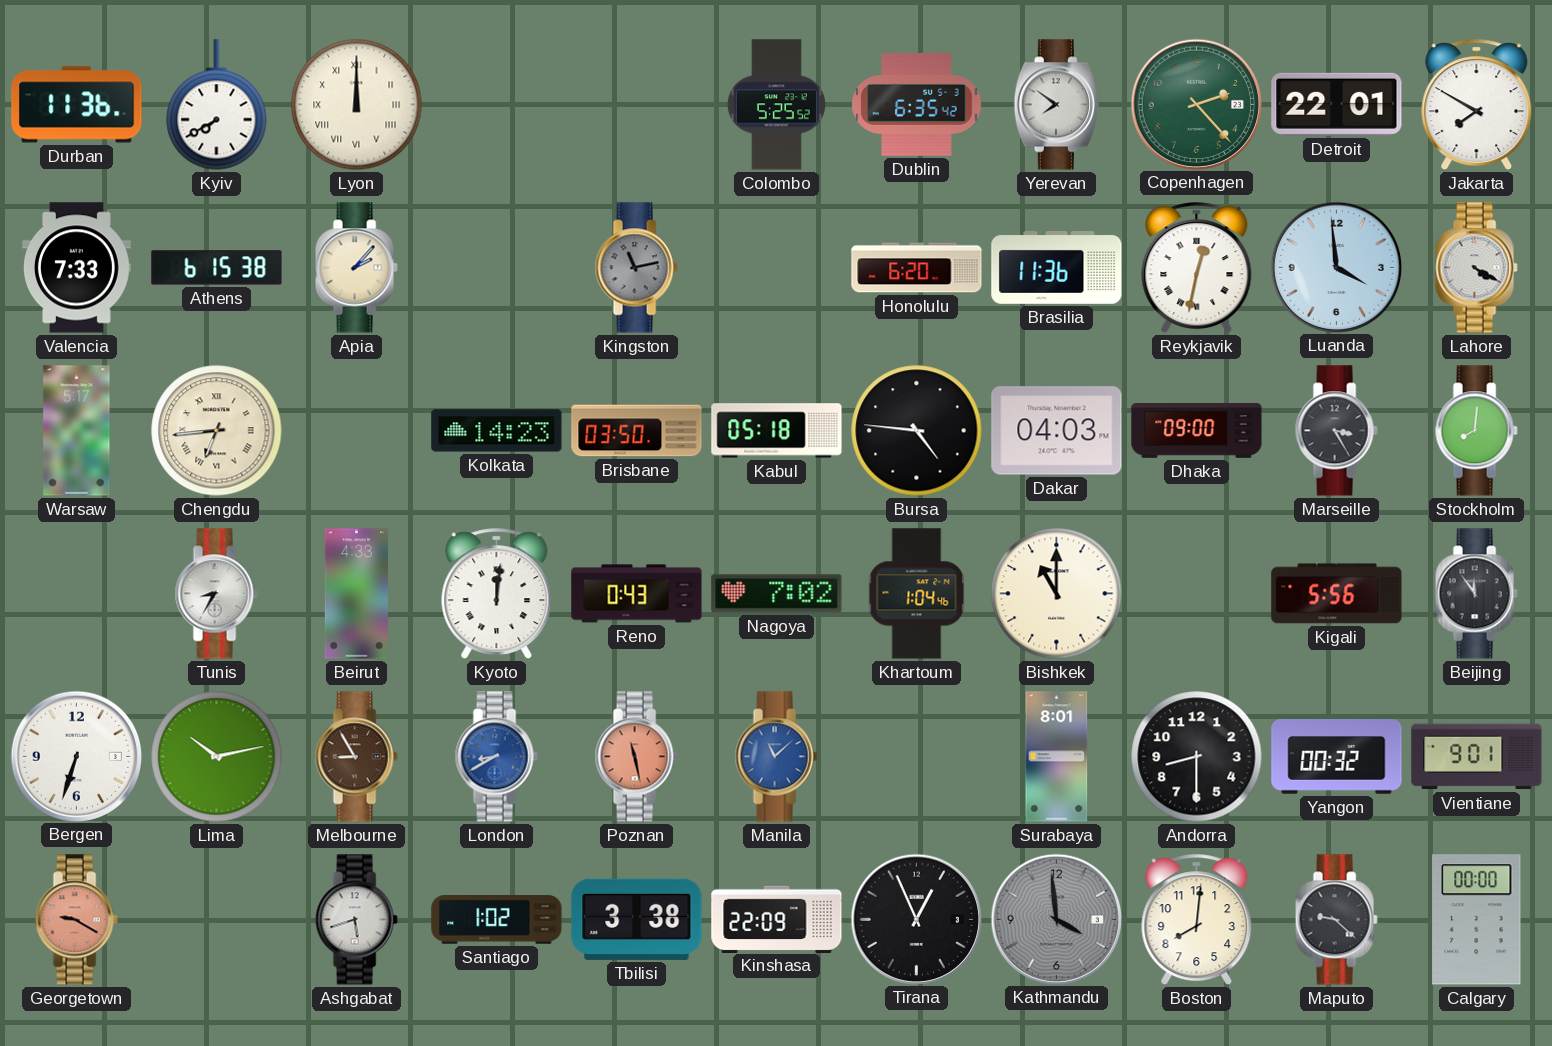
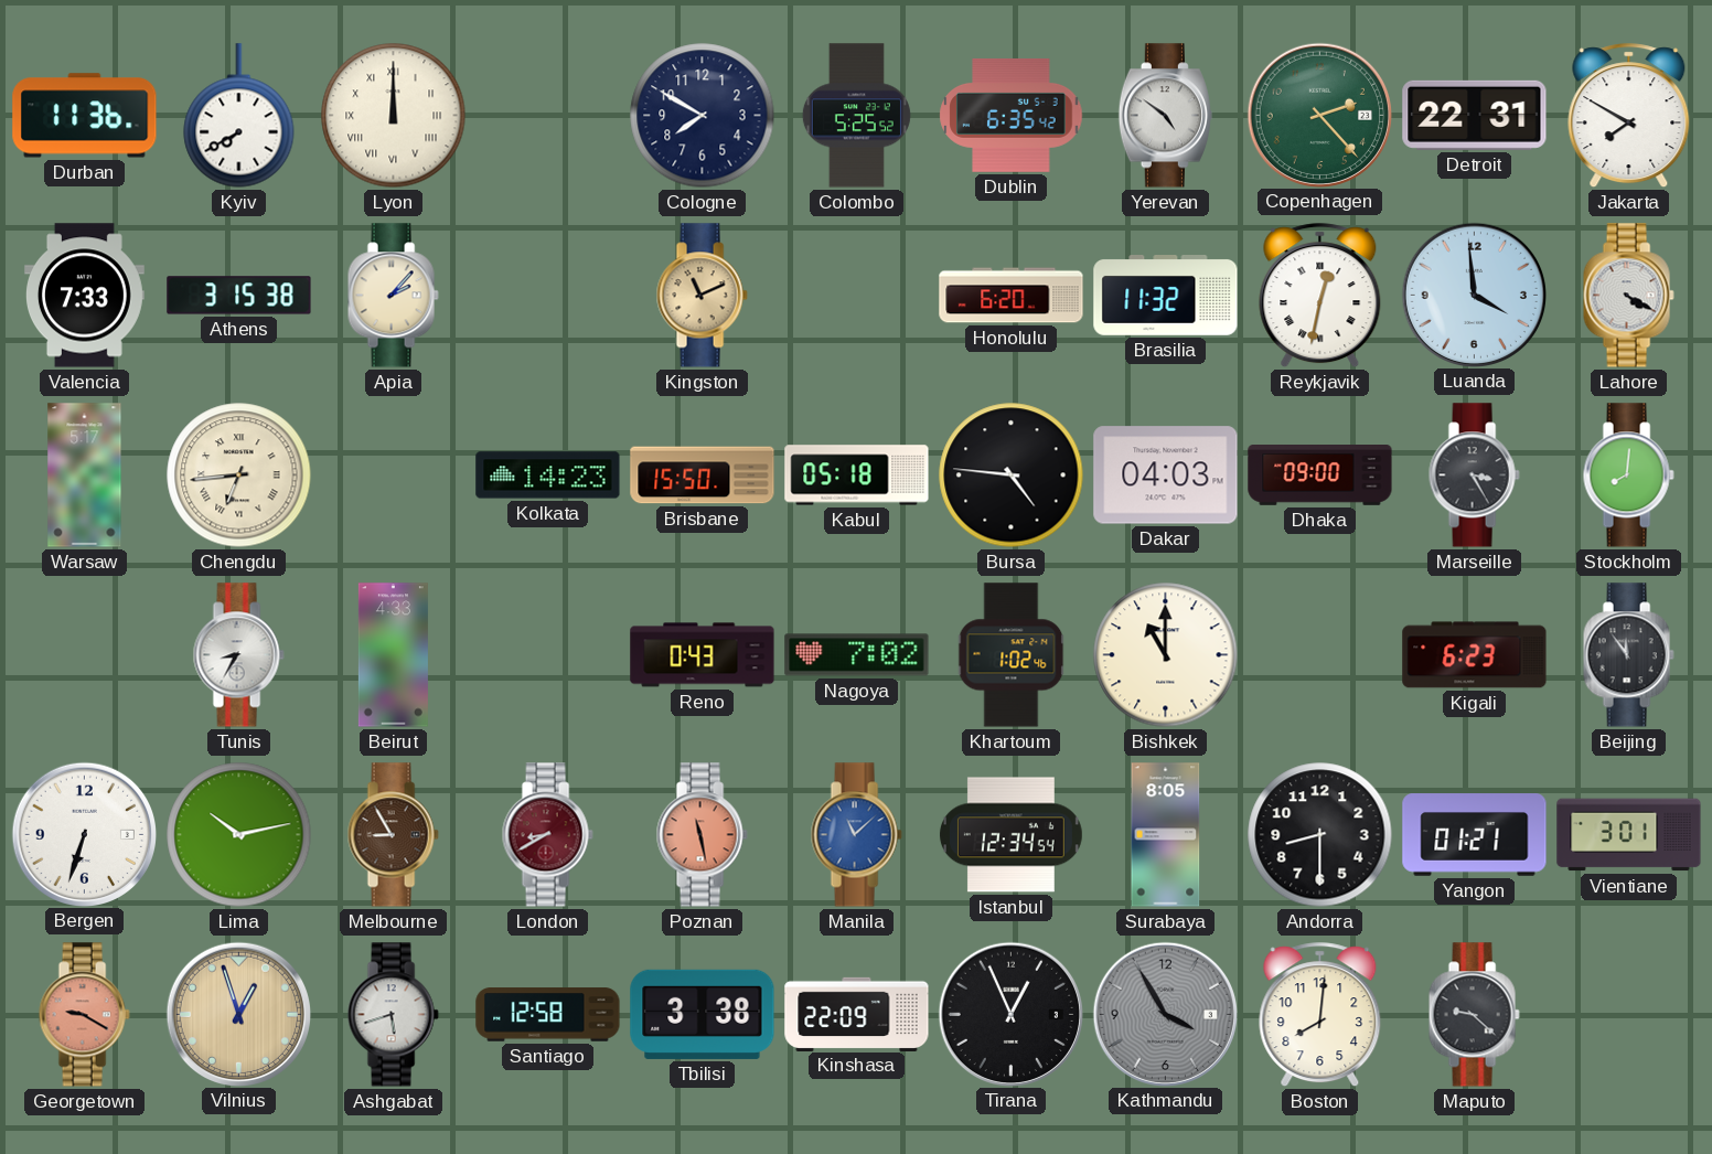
Cologne: none -> 7:50 (703, 116)
Yerevan: 7:51 -> 4:51 (1165, 116)
Detroit: 22:01 -> 22:31 (1475, 115)
Athens: 6:15 -> 3:15 (239, 296)
Kingston: 11:13 -> 11:11 (702, 296)
Kingston dial: grey -> champagne (702, 296)
Brasilia: 11:36 -> 11:32 (1166, 296)
Brisbane: 03:50 -> 15:50 (703, 476)
Kyoto: 12:01 -> none (497, 594)
Khartoum: 1:04 -> 1:02 (1012, 655)
Kigali: 5:56 -> 6:23 (1475, 655)
London dial: blue -> burgundy (547, 835)
Istanbul: none -> 12:34 (1010, 835)
Surabaya: 8:01 -> 8:05 (1166, 835)
Yangon: 00:32 -> 01:21 (1475, 835)
Vientiane: 9:01 -> 3:01 (1629, 835)
Vilnius: none -> 12:57 (238, 1014)
Santiago: 1:02 -> 12:58 (548, 1015)
Kathmandu: 3:59 -> 3:55 (1165, 1014)
Calgary: 00:00 -> none (1477, 920)
